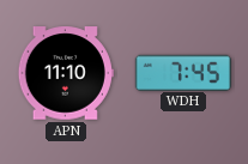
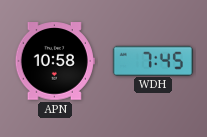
APN: 11:10 -> 10:58 (55, 61)
